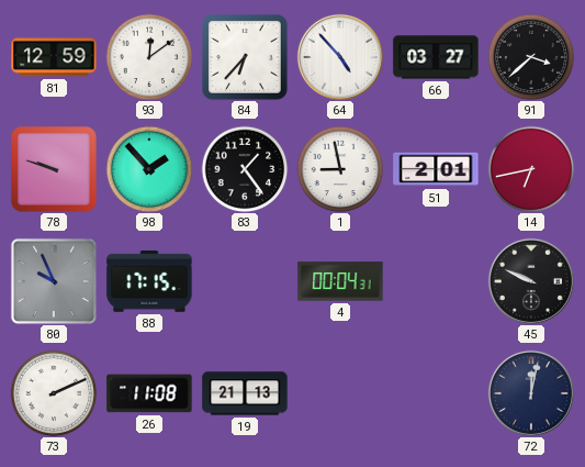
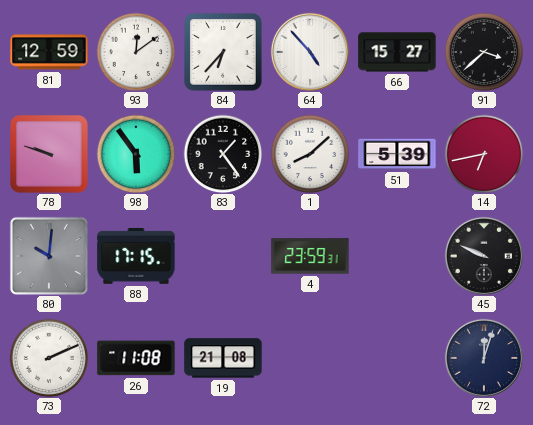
66: 03:27 -> 15:27 (397, 52)
98: 1:53 -> 5:54 (136, 154)
1: 8:58 -> 8:08 (310, 154)
51: 2:01 -> 5:39 (397, 154)
80: 9:56 -> 10:01 (49, 256)
4: 00:04 -> 23:59 (310, 256)
19: 21:13 -> 21:08 (223, 358)
72: 12:02 -> 12:03 (484, 358)
